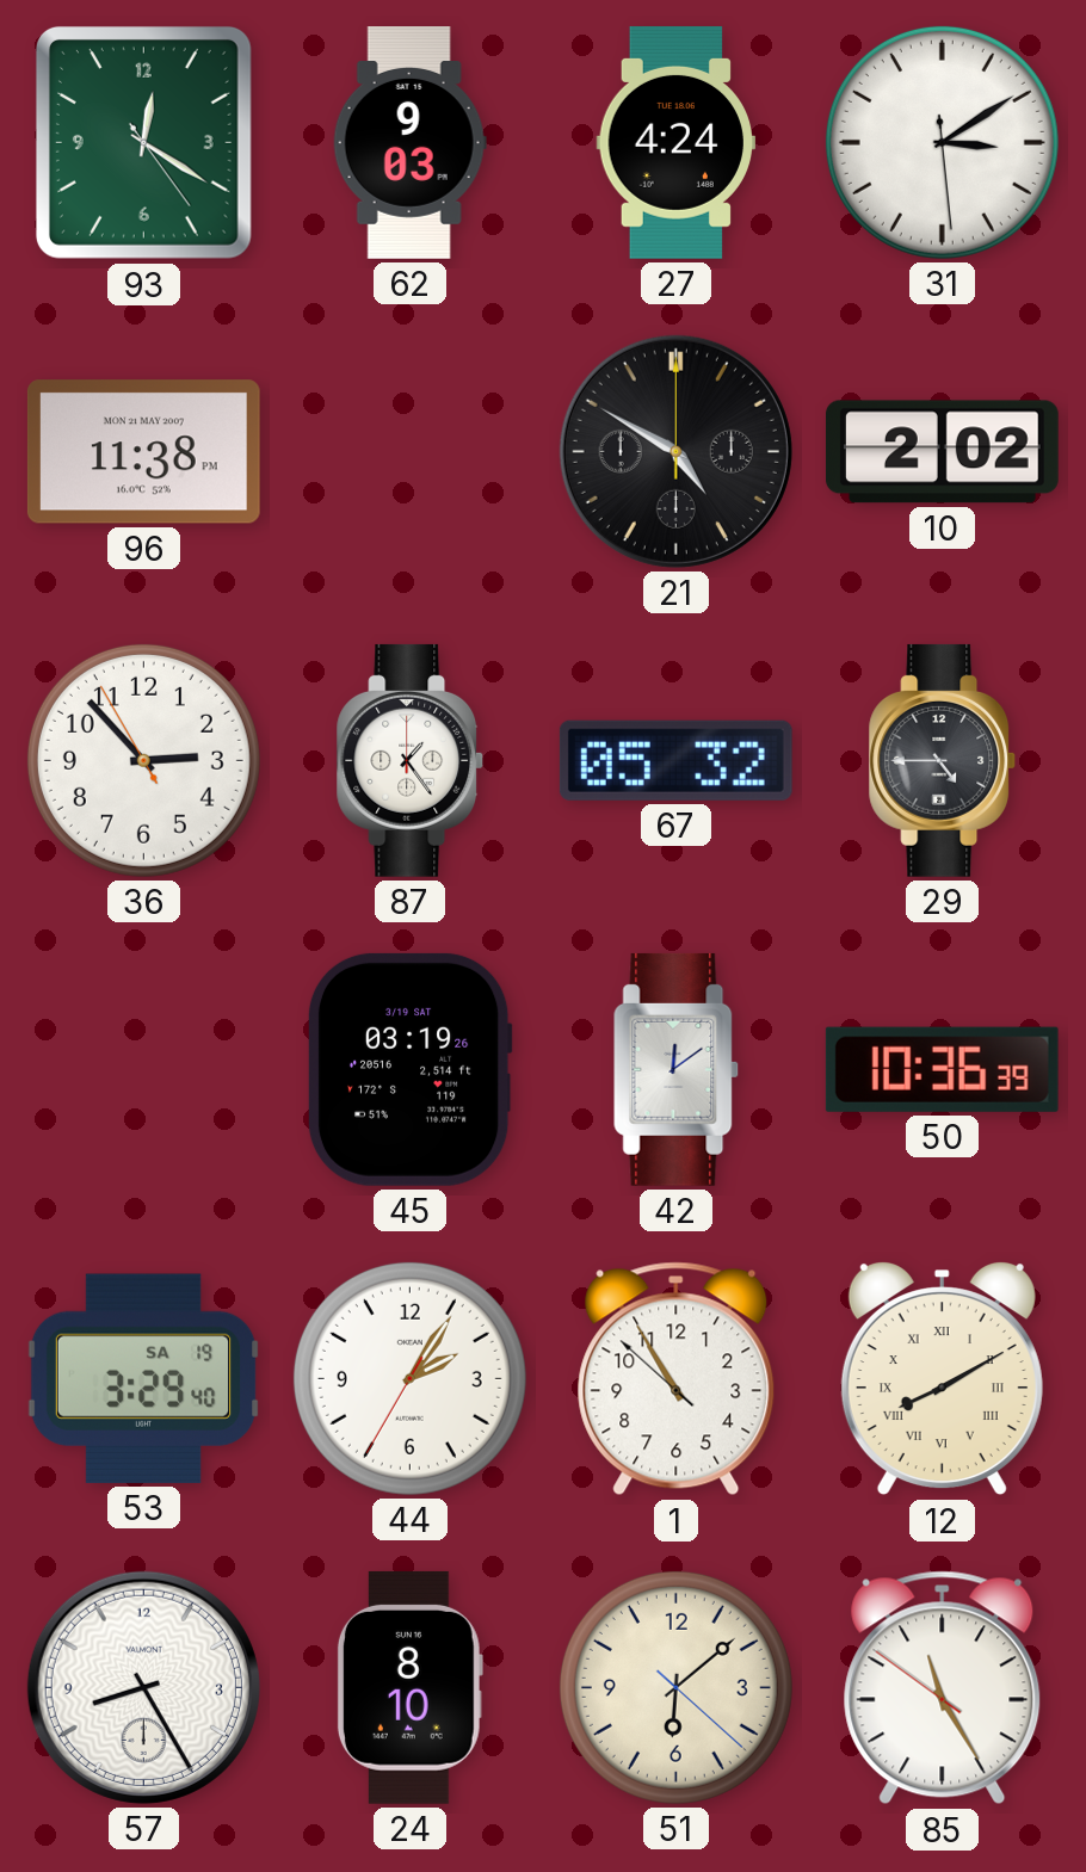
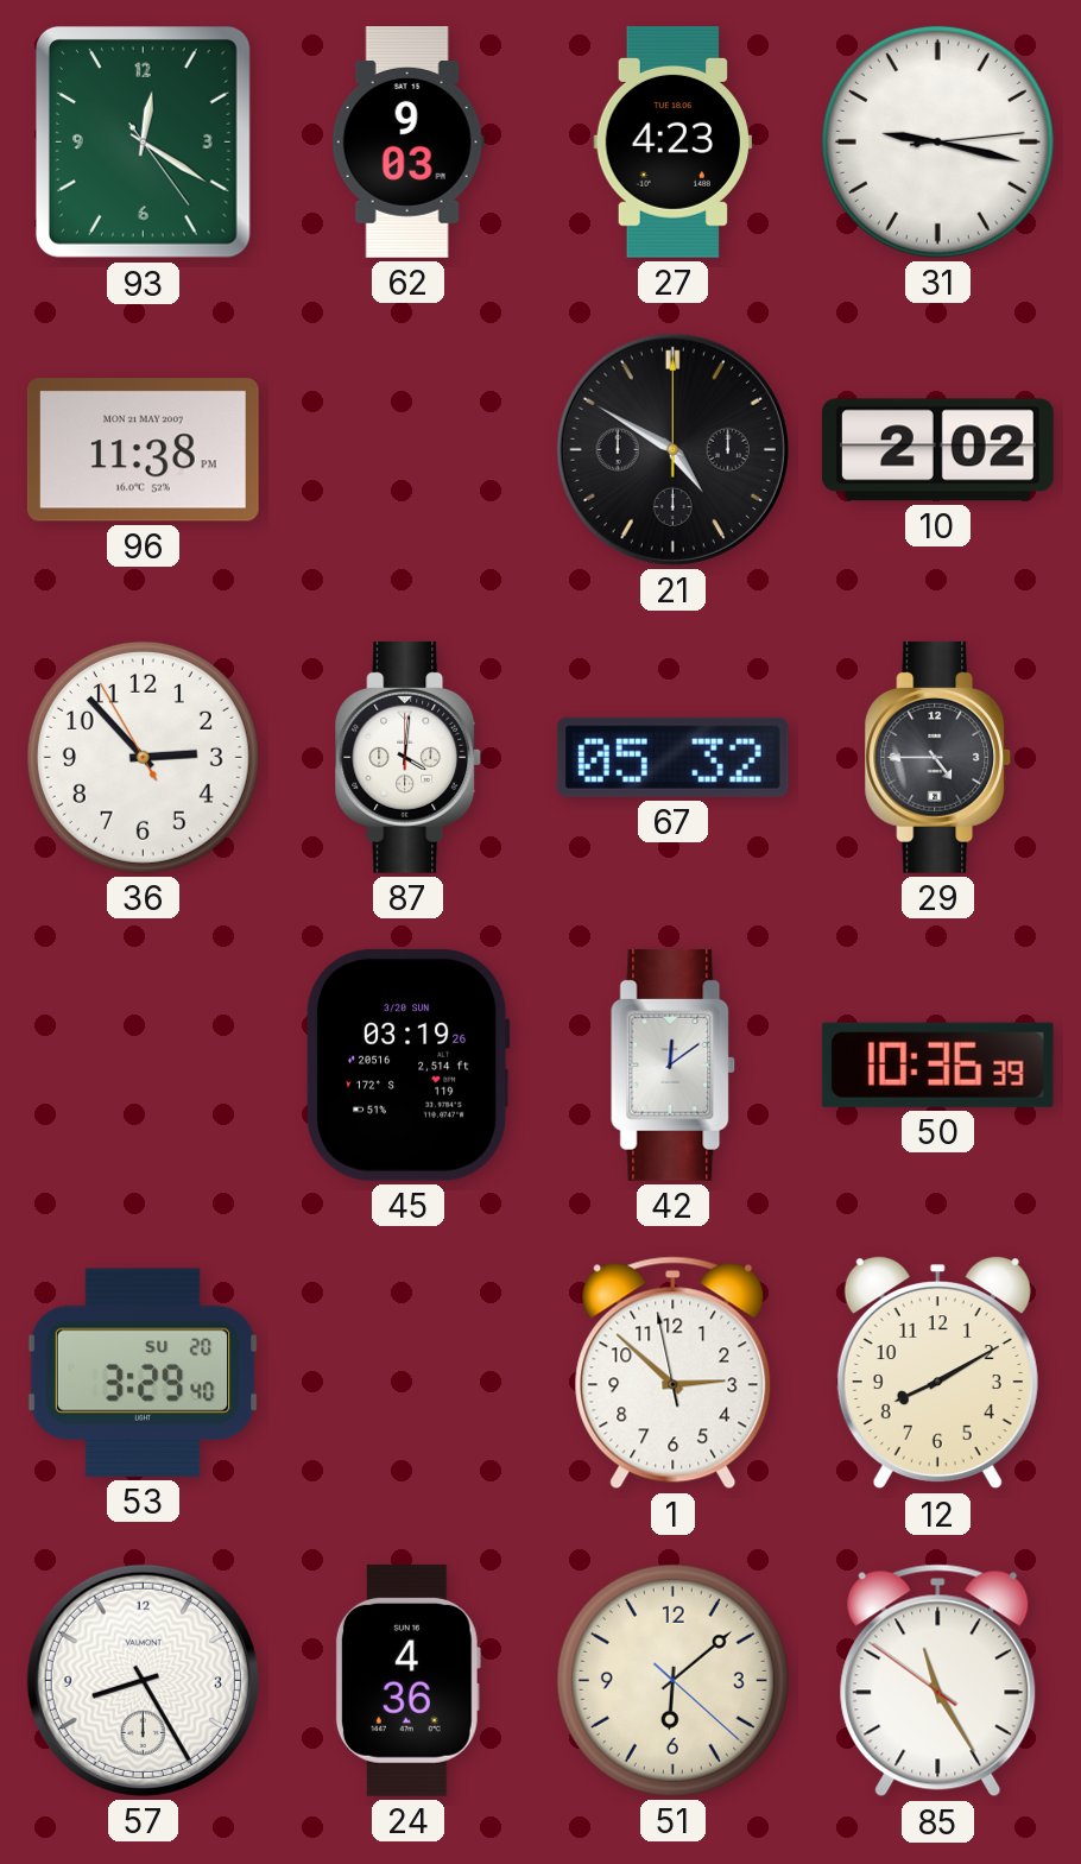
27: 4:24 -> 4:23 (674, 141)
31: 3:09 -> 9:17 (937, 141)
87: 1:24 -> 4:01 (409, 757)
45 date: 3/19 SAT -> 3/20 SUN (407, 1064)
53 date: SA 19 -> SU 20 (144, 1372)
44: 2:05 -> none (409, 1378)
1: 10:54 -> 2:51 (674, 1373)
12 numerals: Roman -> Arabic (937, 1373)
24: 8:10 -> 4:36 (407, 1680)
